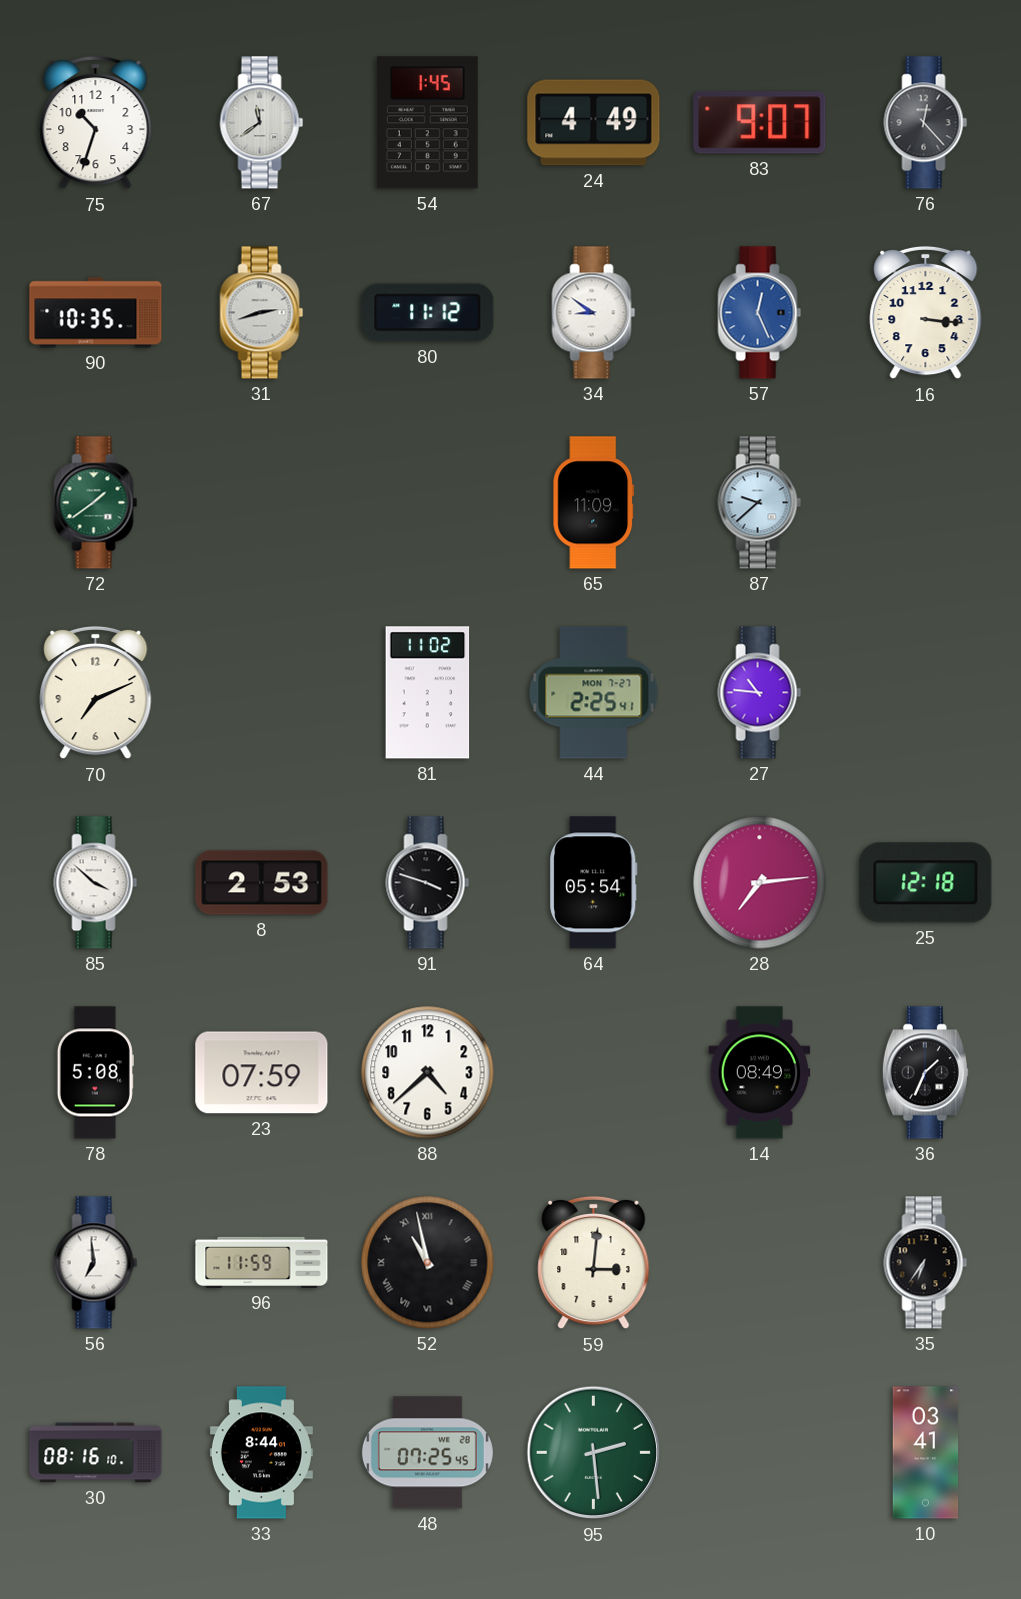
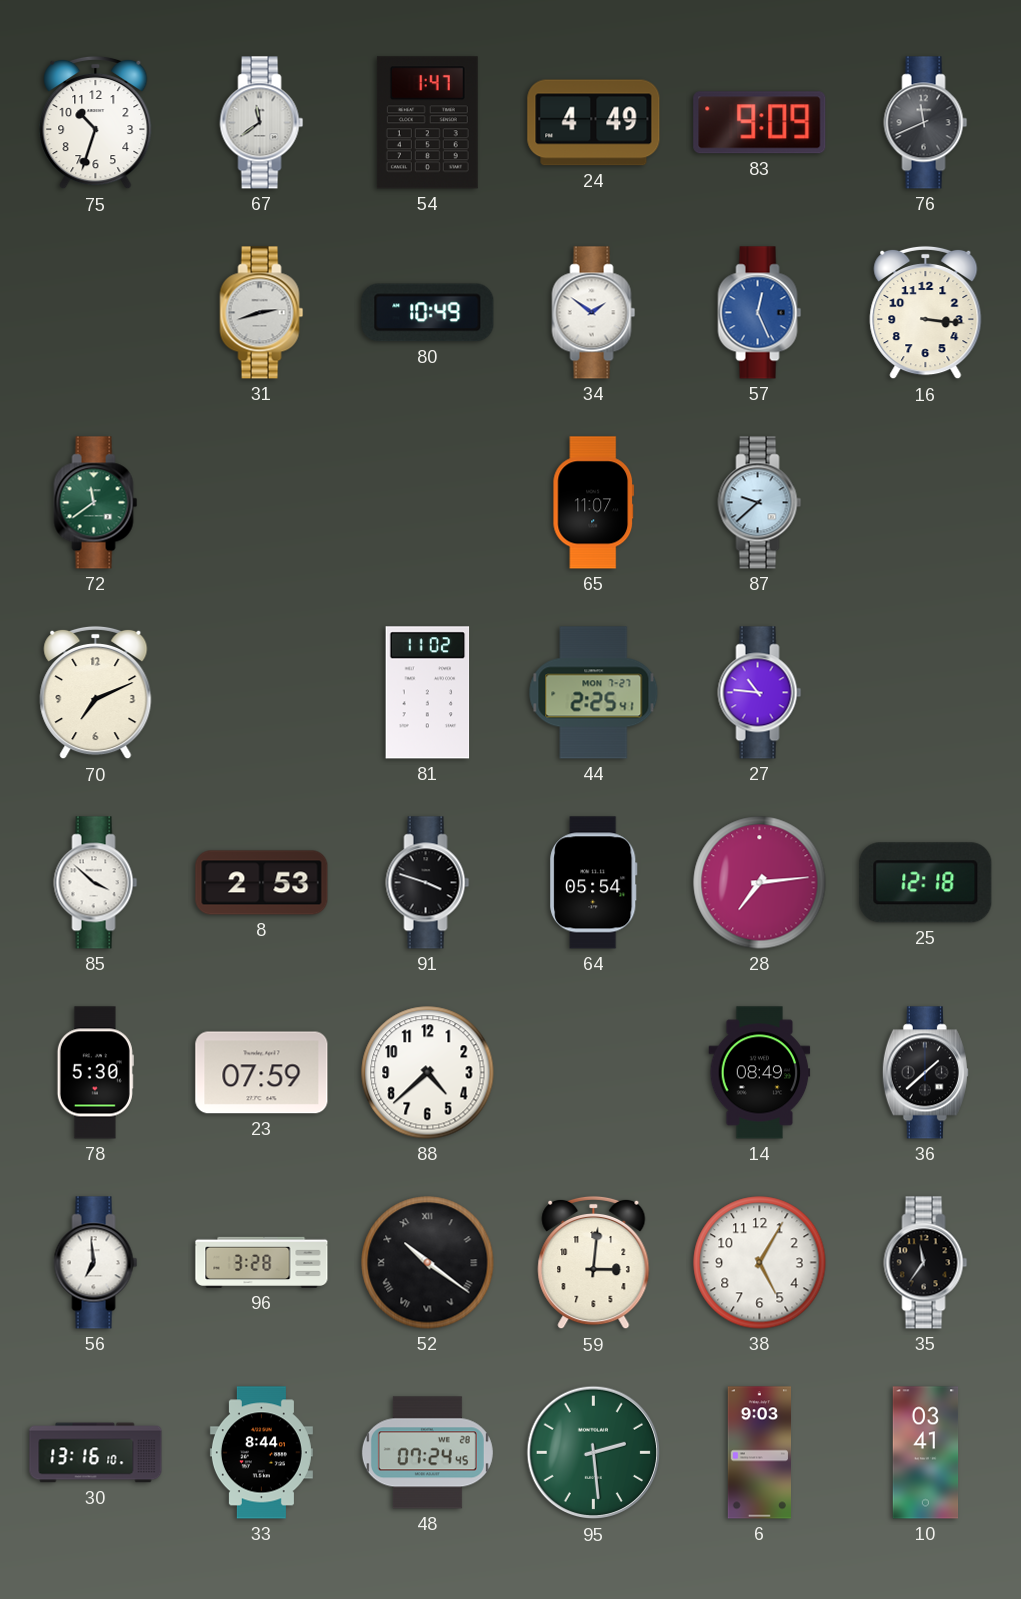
54: 1:45 -> 1:47 (427, 123)
83: 9:07 -> 9:09 (760, 123)
76: 12:23 -> 11:41 (926, 123)
90: 10:35 -> none (96, 313)
80: 11:12 -> 10:49 (428, 313)
34: 8:51 -> 1:51 (594, 313)
72: 1:39 -> 11:39 (96, 503)
65: 11:09 -> 11:07 (594, 503)
78: 5:08 -> 5:30 (95, 1073)
36: 1:34 -> 1:38 (925, 1073)
96: 11:59 -> 3:28 (262, 1262)
52: 10:58 -> 10:21 (428, 1263)
38: none -> 5:05 (760, 1263)
35: 6:36 -> 11:36 (926, 1263)
30: 08:16 -> 13:16 (96, 1453)
48: 07:25 -> 07:24 (427, 1453)
6: none -> 9:03 (759, 1453)
